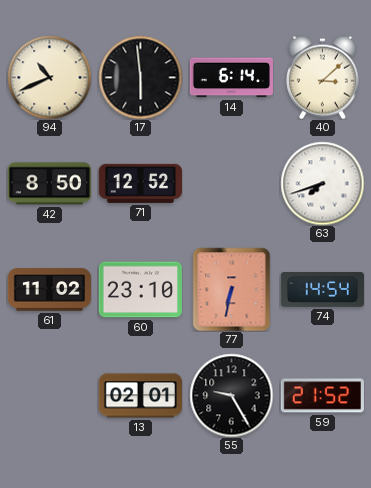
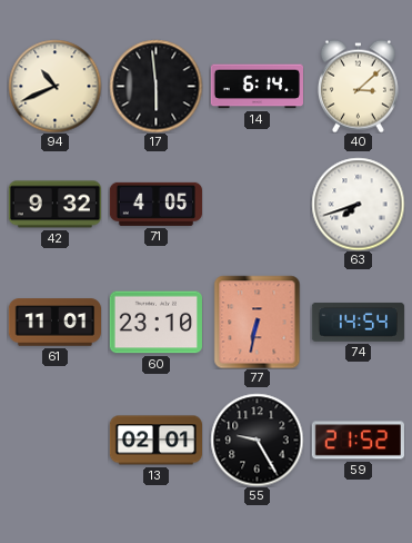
42: 8:50 -> 9:32 (54, 205)
71: 12:52 -> 4:05 (155, 204)
61: 11:02 -> 11:01 (54, 323)
